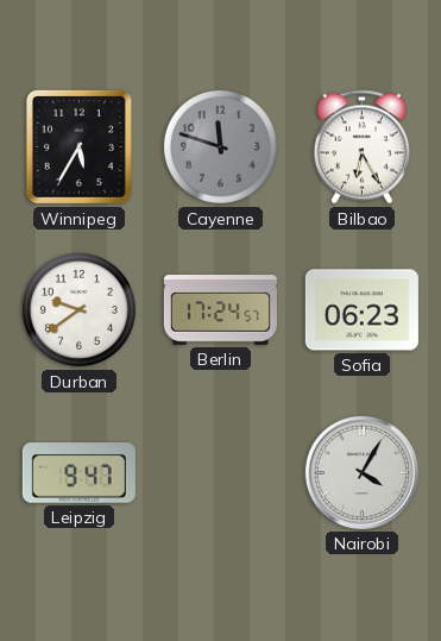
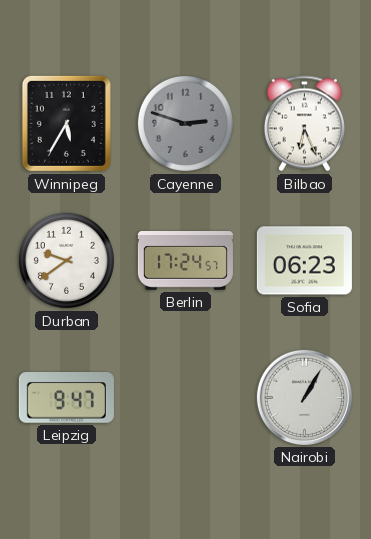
Cayenne: 11:48 -> 2:48 (185, 123)
Bilbao: 6:25 -> 6:26 (304, 124)
Nairobi: 4:05 -> 1:05 (304, 397)
